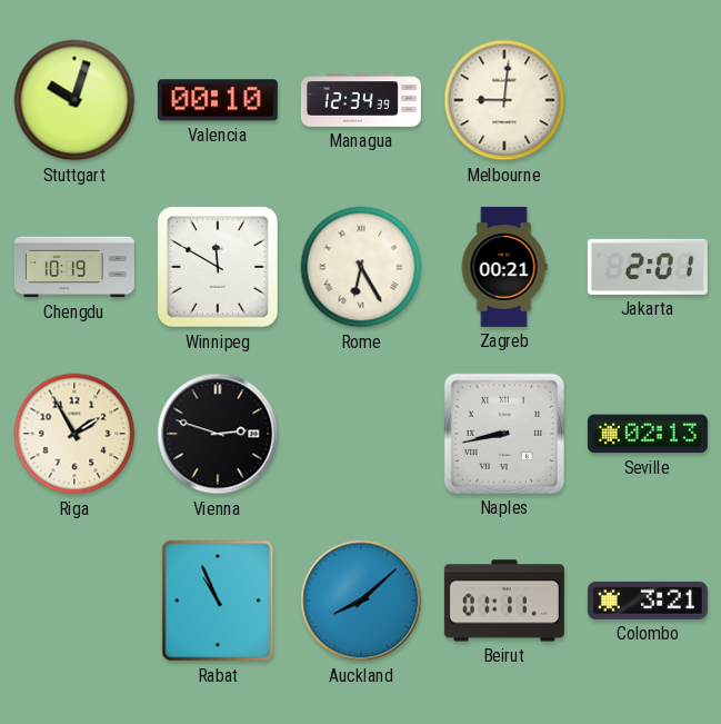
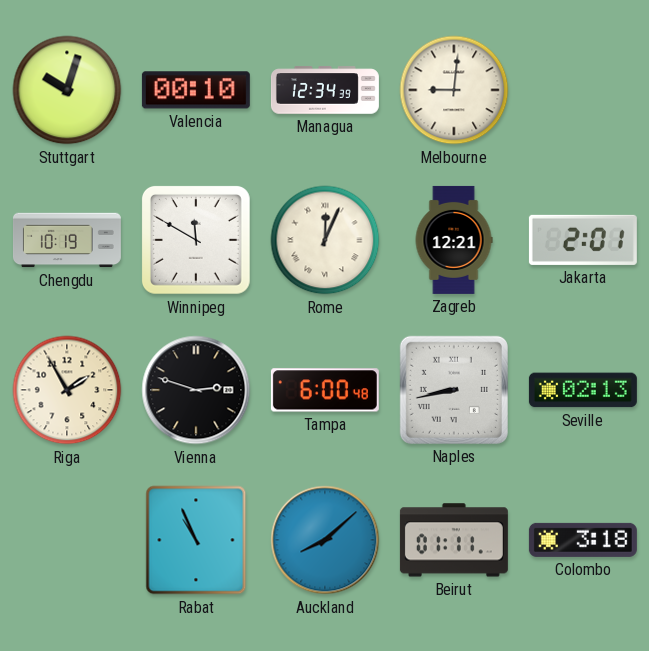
Rome: 6:25 -> 12:04 (325, 240)
Zagreb: 00:21 -> 12:21 (454, 240)
Tampa: none -> 6:00 (325, 390)
Colombo: 3:21 -> 3:18 (583, 540)
